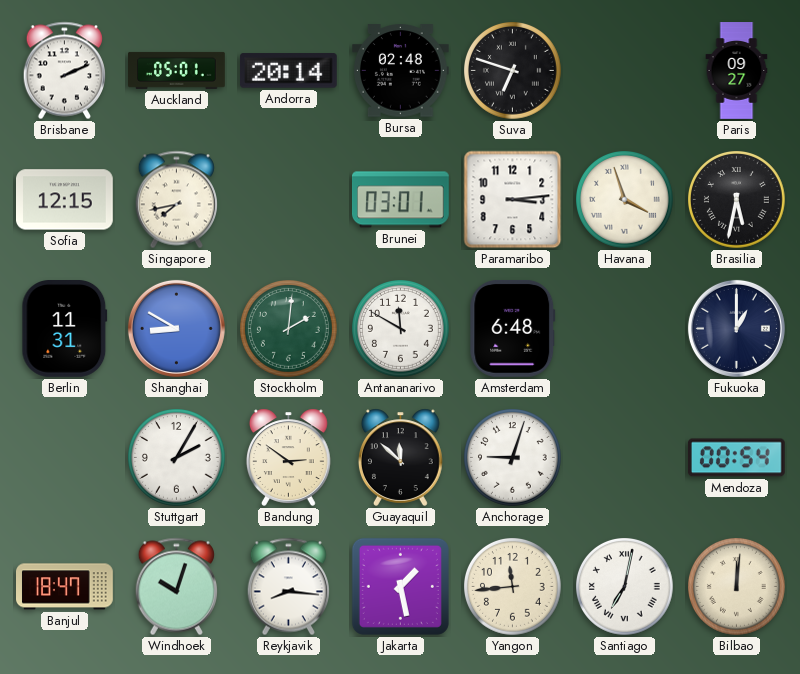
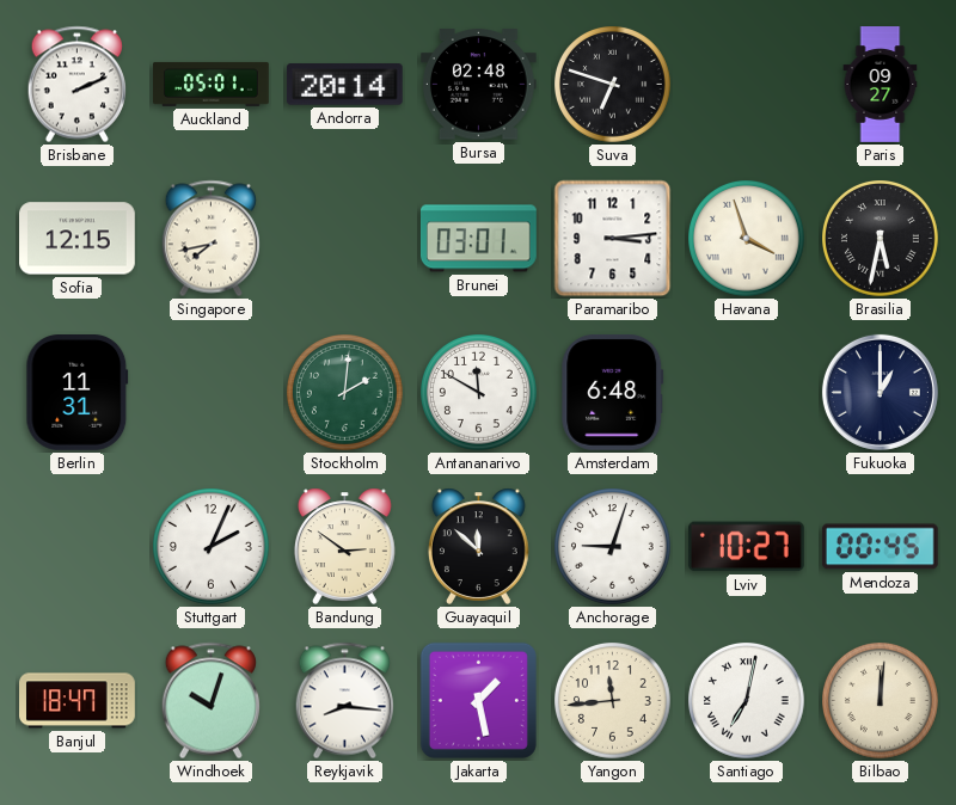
Shanghai: 8:50 -> none (176, 328)
Stuttgart: 2:05 -> 2:04 (212, 547)
Lviv: none -> 10:27 (746, 547)
Mendoza: 00:54 -> 00:45 (880, 547)
